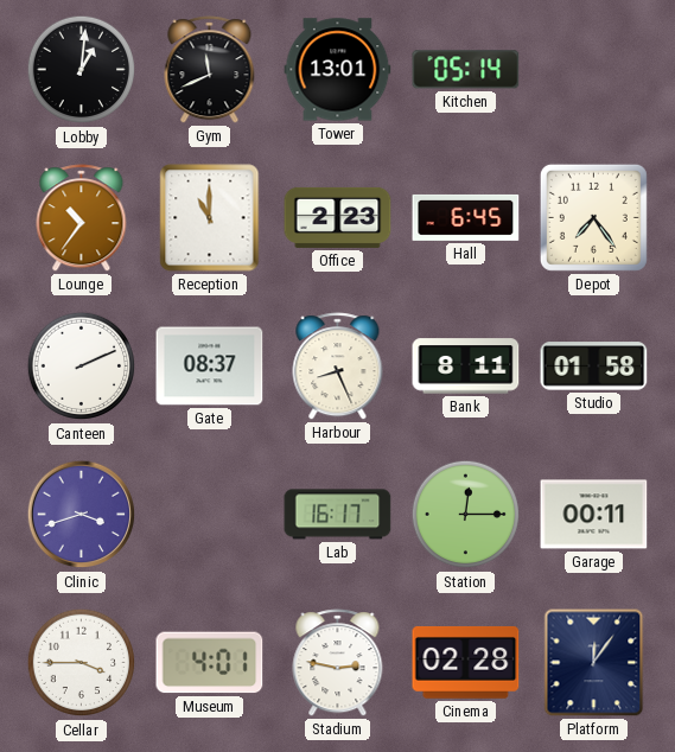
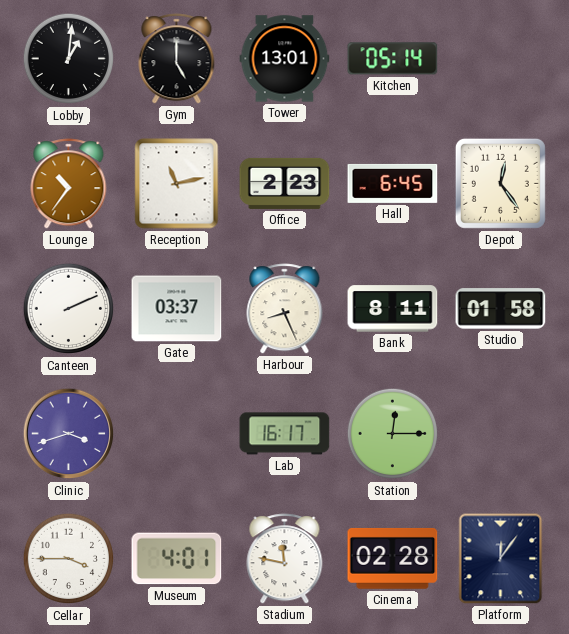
Gym: 11:41 -> 5:00 (177, 59)
Reception: 11:00 -> 11:13 (177, 184)
Depot: 7:24 -> 12:24 (500, 183)
Gate: 08:37 -> 03:37 (177, 309)
Garage: 00:11 -> none (594, 515)
Stadium: 2:47 -> 11:47 (285, 559)
